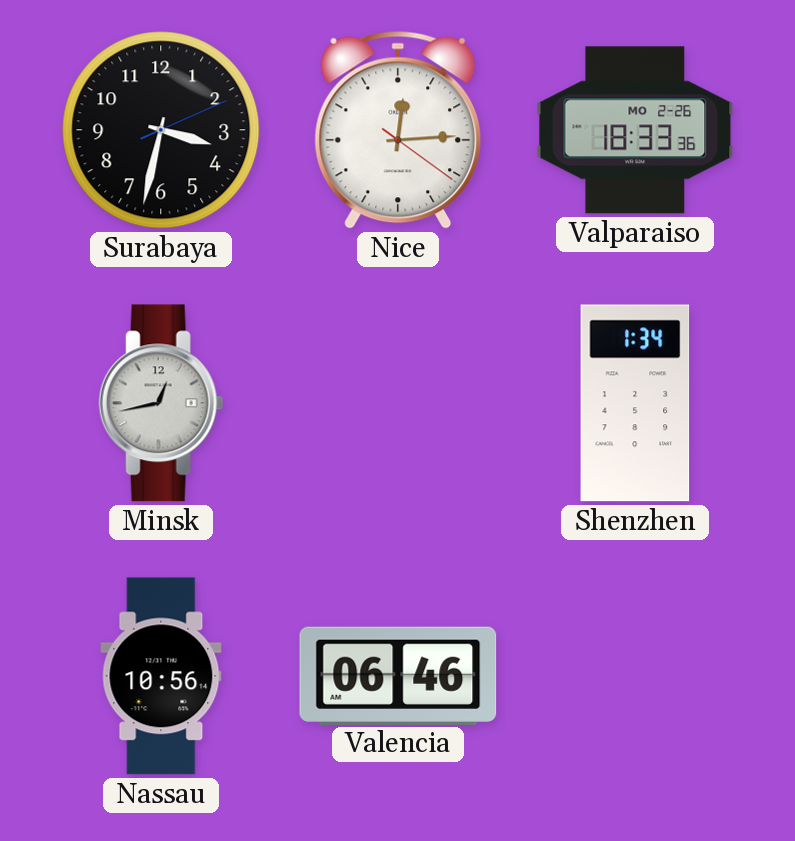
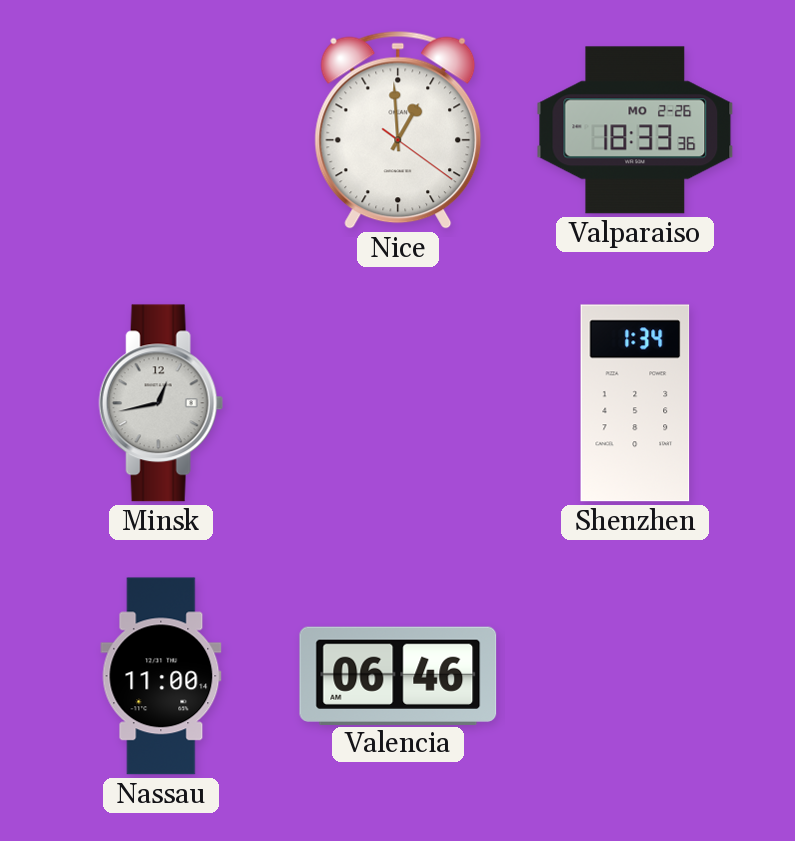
Surabaya: 3:32 -> none (161, 130)
Nice: 12:14 -> 12:59 (398, 130)
Nassau: 10:56 -> 11:00 (161, 676)
